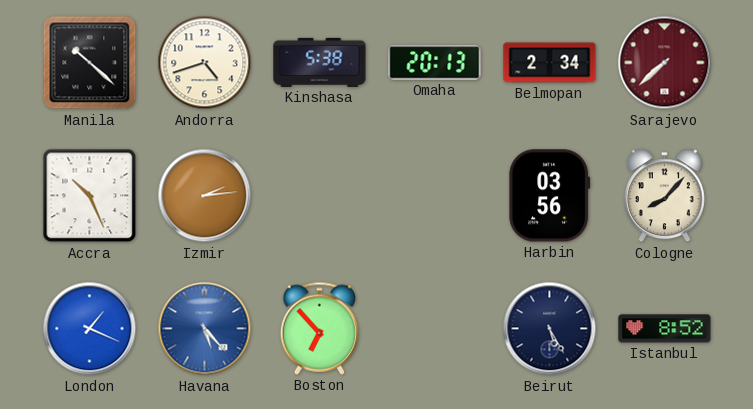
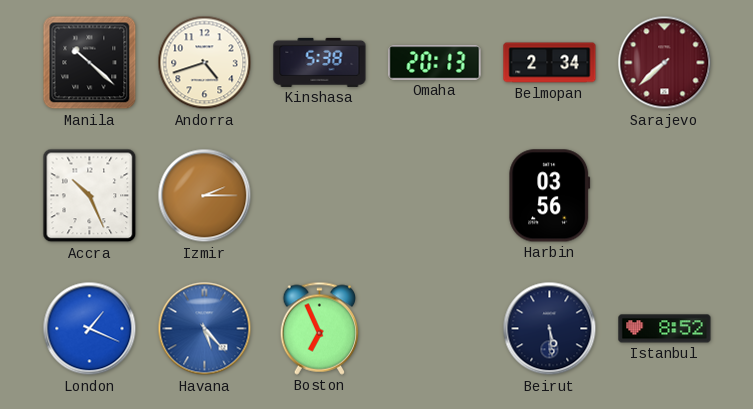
Izmir: 2:14 -> 2:15 (205, 196)
Cologne: 8:07 -> none (664, 196)
Boston: 6:53 -> 6:56 (320, 328)
Beirut: 5:25 -> 5:29 (550, 329)
